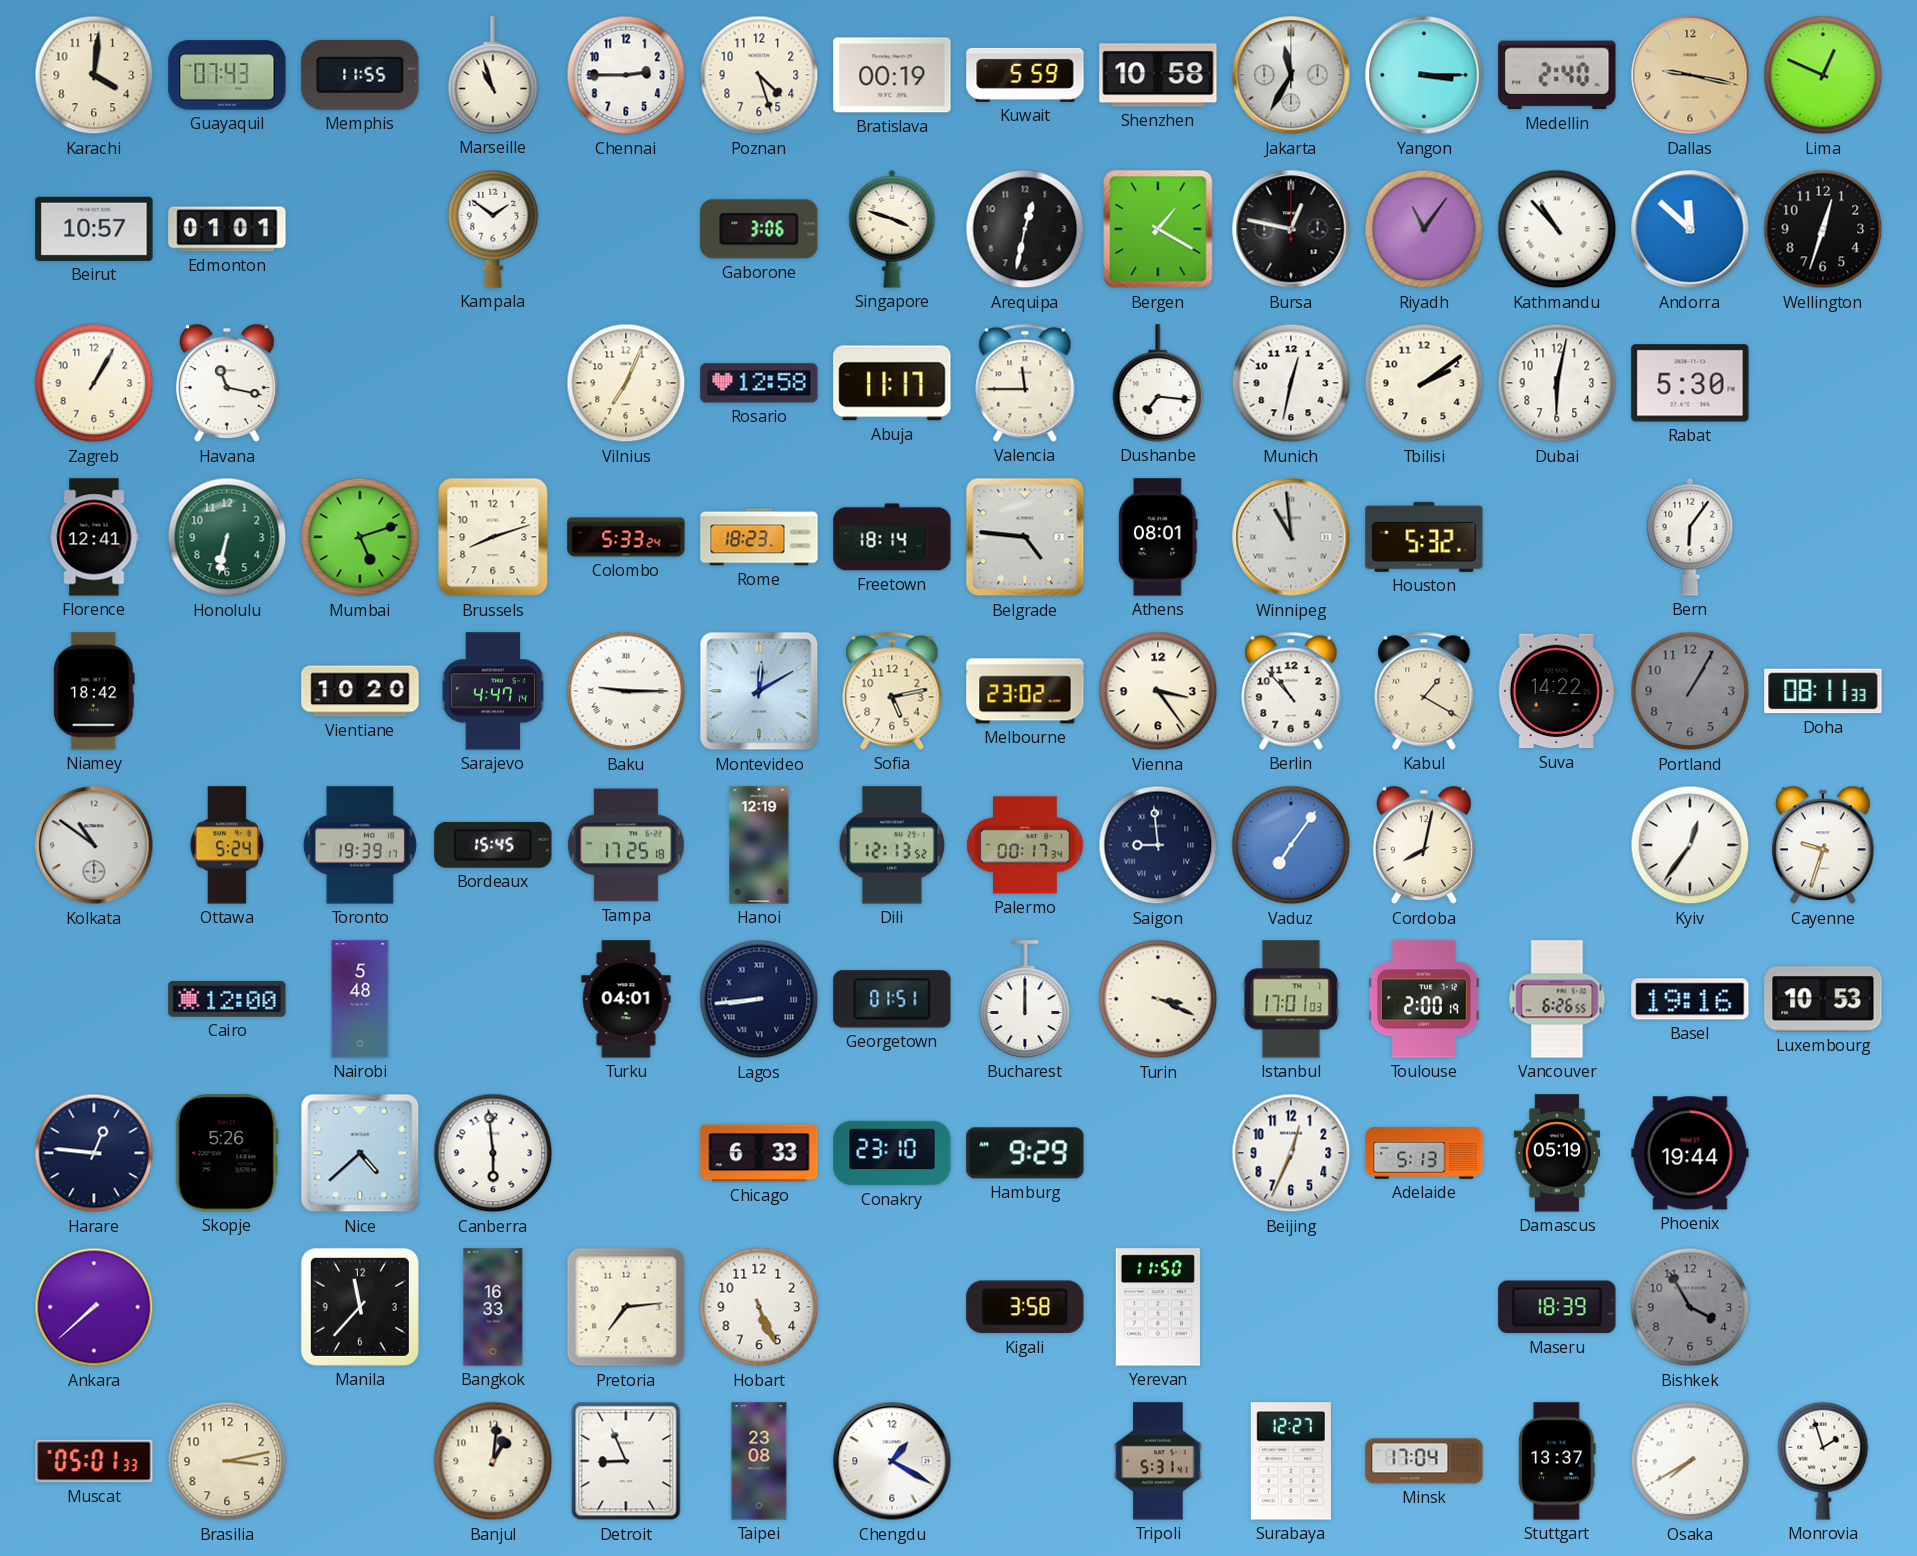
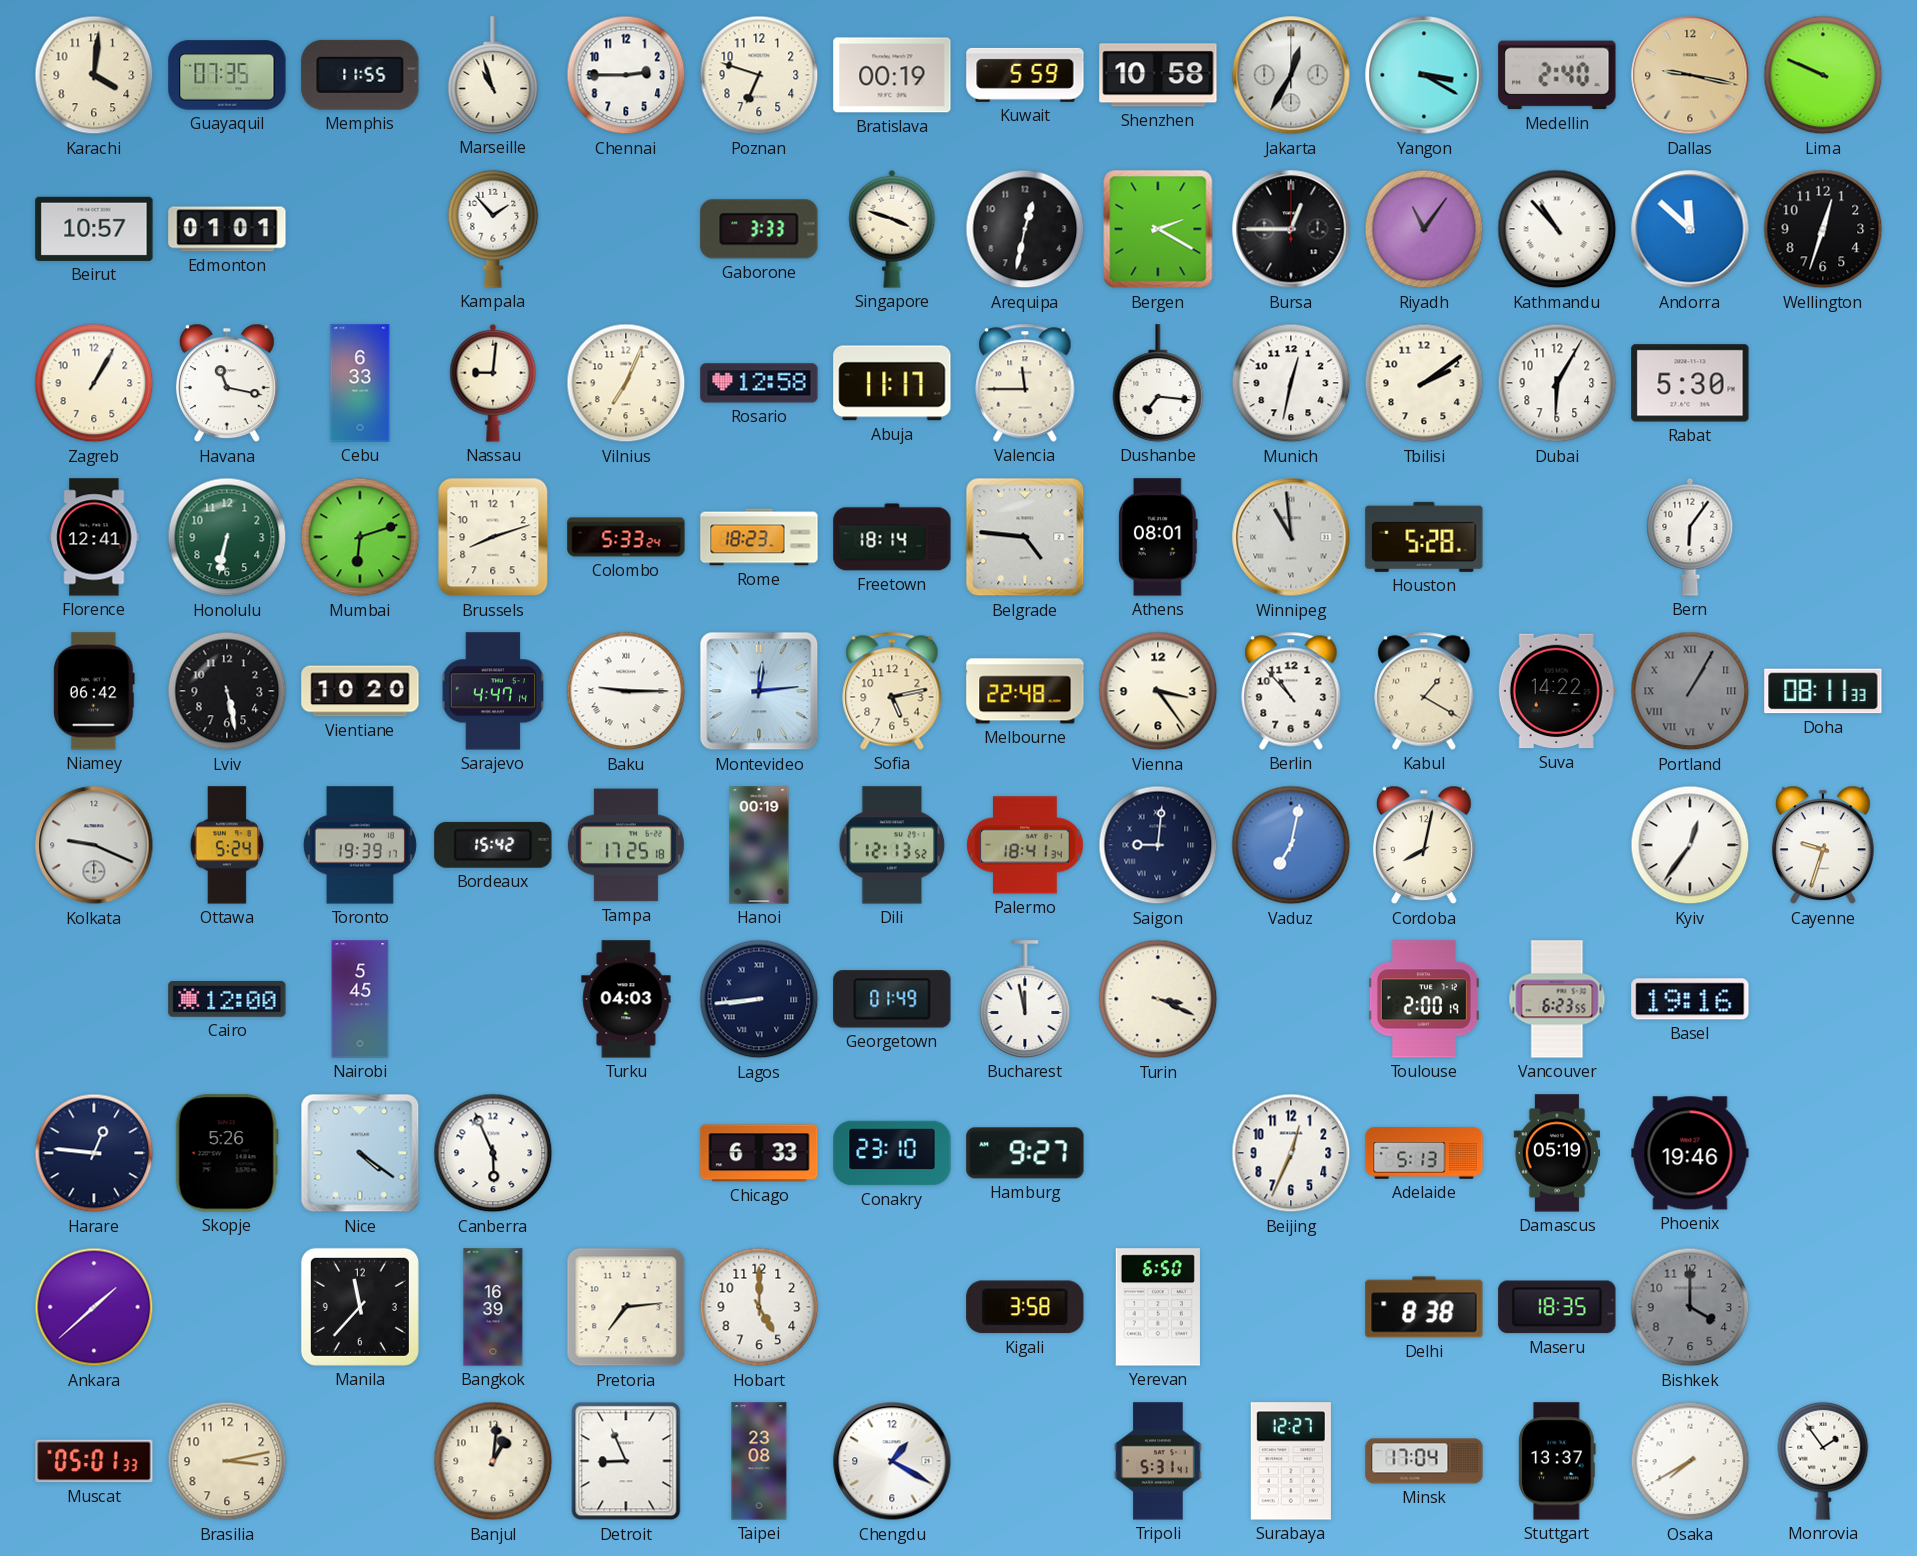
Guayaquil: 07:43 -> 07:35 (227, 75)
Poznan: 4:27 -> 6:48 (759, 75)
Jakarta: 11:35 -> 12:35 (1291, 75)
Yangon: 3:15 -> 3:20 (1424, 75)
Lima: 12:49 -> 9:49 (1823, 75)
Kampala: 1:51 -> 1:53 (493, 229)
Gaborone: 3:06 -> 3:33 (759, 229)
Bergen: 1:20 -> 2:20 (1158, 229)
Bursa: 12:47 -> 12:45 (1291, 229)
Cebu: none -> 6:33 (360, 383)
Nassau: none -> 9:01 (493, 383)
Dubai: 6:02 -> 6:05 (1557, 383)
Mumbai: 5:12 -> 6:12 (360, 537)
Houston: 5:32 -> 5:28 (1424, 537)
Niamey: 18:42 -> 06:42 (94, 691)
Lviv: none -> 5:28 (227, 691)
Montevideo: 12:10 -> 12:14 (759, 691)
Melbourne: 23:02 -> 22:48 (1025, 691)
Portland numerals: Arabic -> Roman (1690, 691)
Kolkata: 10:51 -> 9:19 (94, 845)
Bordeaux: 15:45 -> 15:42 (493, 845)
Hanoi: 12:19 -> 00:19 (759, 845)
Palermo: 00:17 -> 18:41 (1025, 845)
Saigon: 8:59 -> 9:01 (1158, 845)
Vaduz: 7:06 -> 7:02 (1291, 845)
Nairobi: 5:48 -> 5:45 (360, 999)
Turku: 04:01 -> 04:03 (626, 999)
Georgetown: 01:51 -> 01:49 (892, 999)
Bucharest: 12:00 -> 11:58 (1025, 999)
Istanbul: 17:01 -> none (1291, 999)
Vancouver: 6:26 -> 6:23 (1557, 999)
Luxembourg: 10:53 -> none (1823, 999)
Nice: 4:38 -> 4:21 (360, 1153)
Canberra: 5:59 -> 5:56 (493, 1153)
Hamburg: 9:29 -> 9:27 (1025, 1153)
Phoenix: 19:44 -> 19:46 (1690, 1153)
Ankara: 7:38 -> 1:38 (94, 1307)
Bangkok: 16:33 -> 16:39 (493, 1307)
Hobart: 5:26 -> 5:00 (759, 1307)
Yerevan: 11:50 -> 6:50 (1158, 1307)
Delhi: none -> 8:38 (1424, 1307)
Maseru: 18:39 -> 18:35 (1557, 1307)
Bishkek: 3:55 -> 4:00 (1690, 1307)
Monrovia: 1:57 -> 1:54 (1823, 1461)
